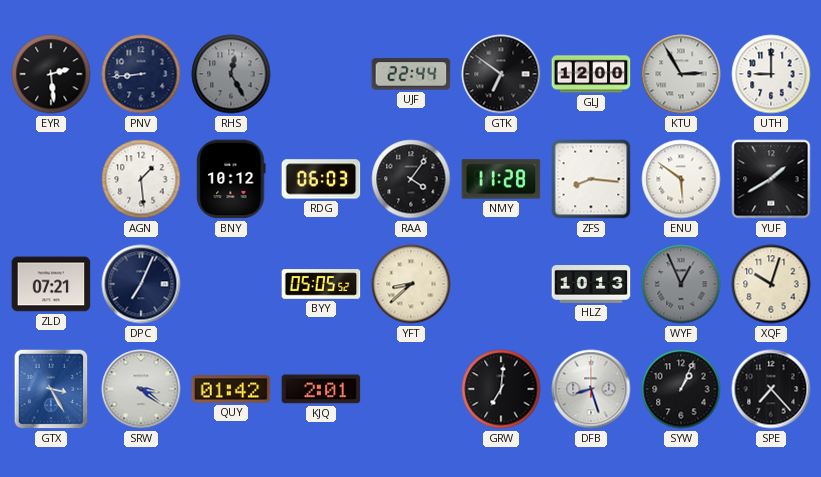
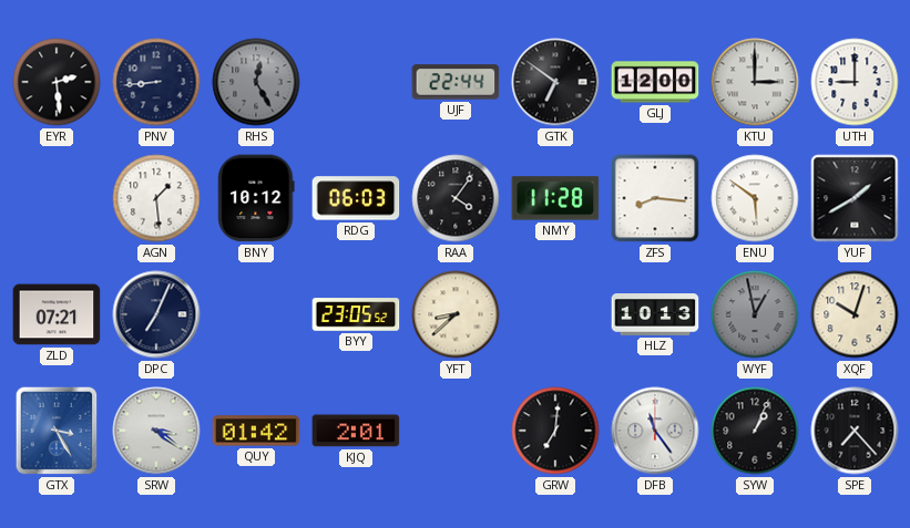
KTU: 2:55 -> 3:00 (755, 82)
BYY: 05:05 -> 23:05 (356, 314)
WYF: 12:56 -> 12:58 (755, 314)
DFB: 8:27 -> 11:24 (655, 431)
